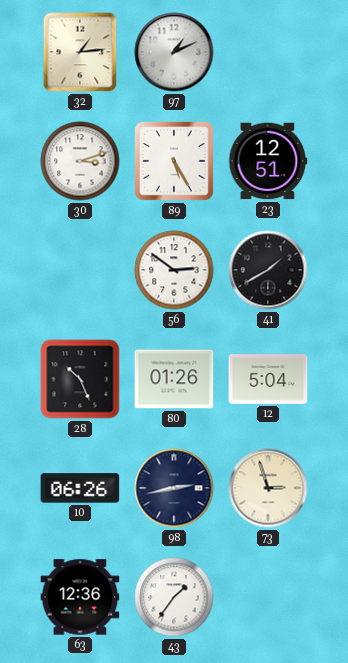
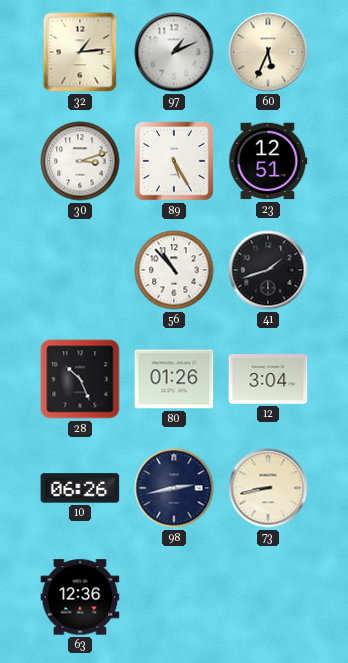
60: none -> 5:34 (268, 52)
56: 2:51 -> 10:53 (174, 270)
41: 1:40 -> 1:42 (268, 270)
12: 5:04 -> 3:04 (268, 380)
73: 2:57 -> 8:43 (268, 488)
43: 1:36 -> none (174, 597)
